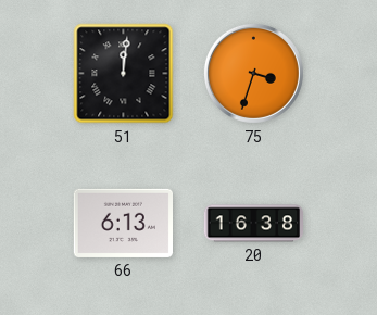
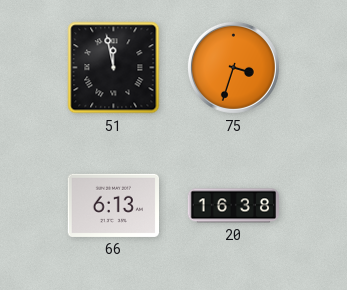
51: 12:01 -> 11:58 (114, 68)
